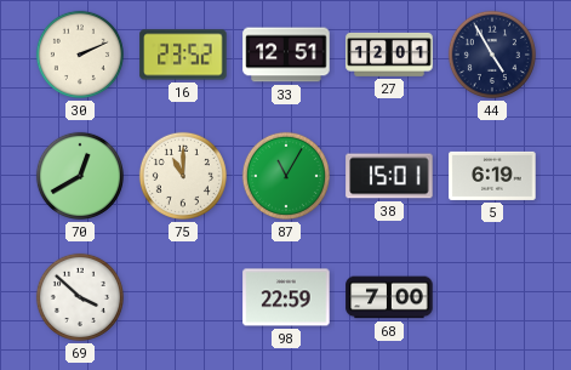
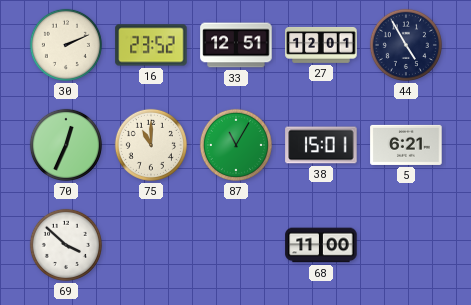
70: 12:40 -> 12:34 (66, 145)
5: 6:19 -> 6:21 (406, 145)
98: 22:59 -> none (286, 297)
68: 7:00 -> 11:00 (321, 245)
